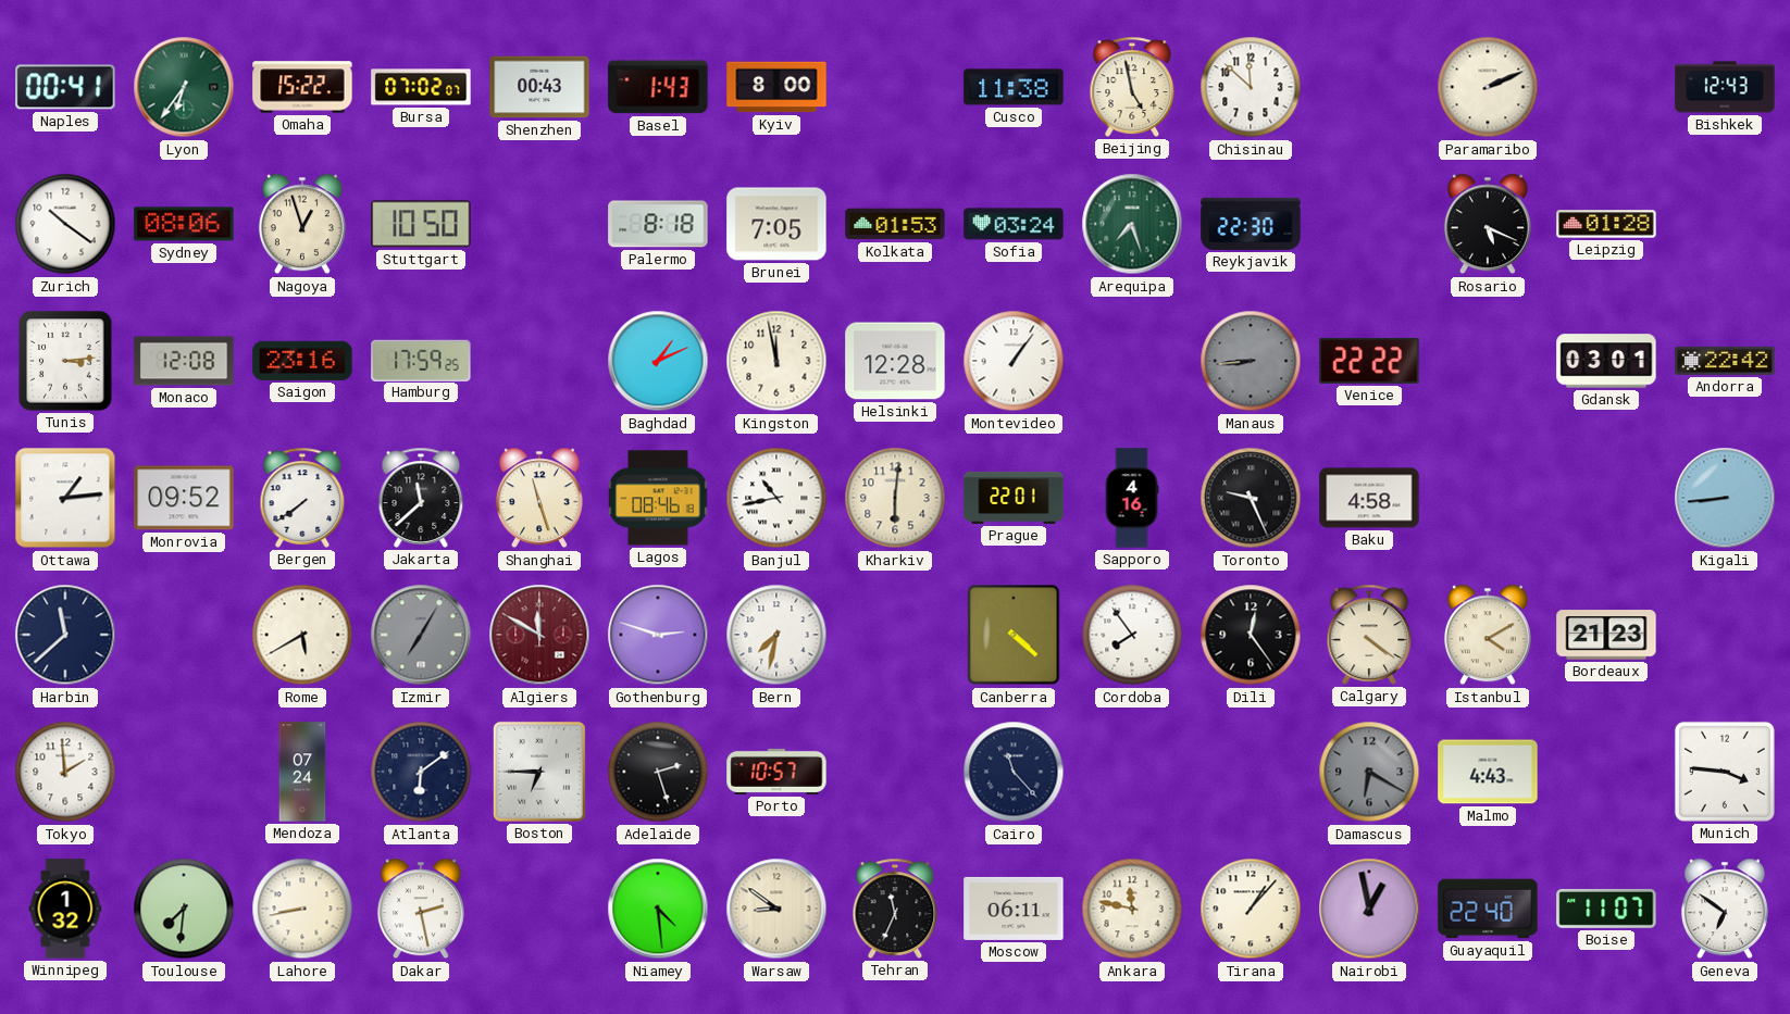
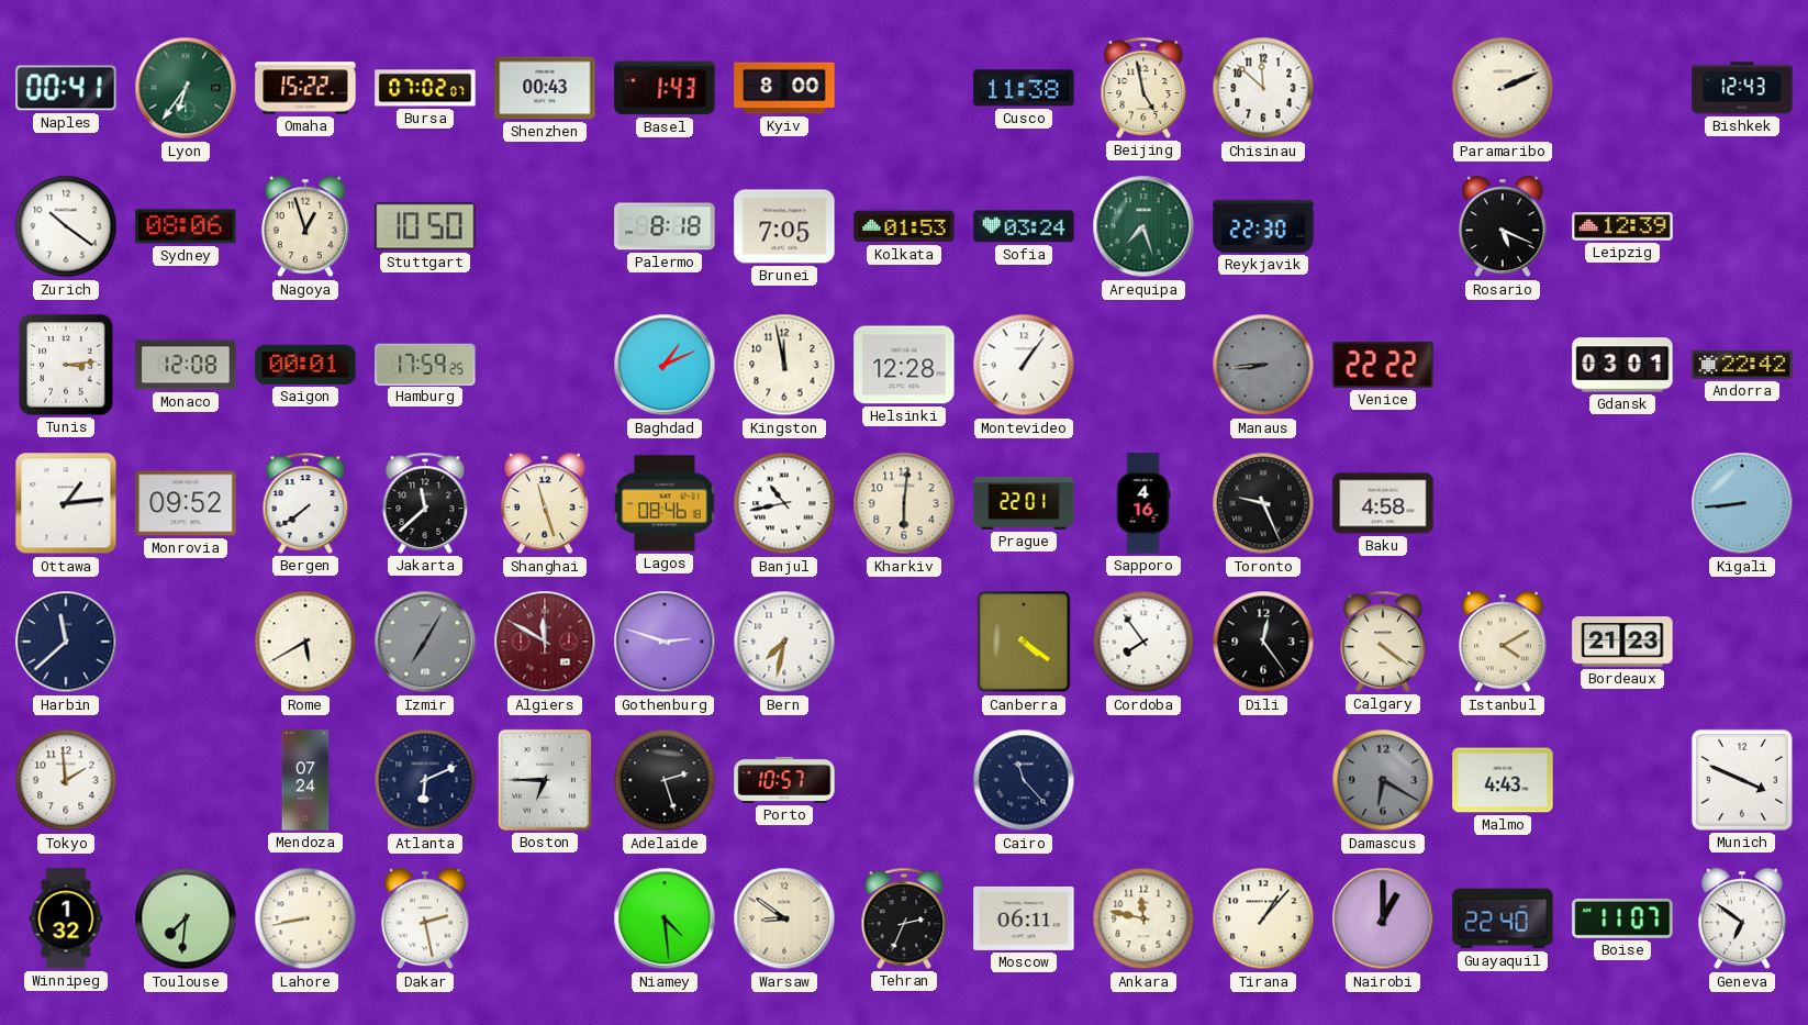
Leipzig: 01:28 -> 12:39 (1622, 226)
Saigon: 23:16 -> 00:01 (305, 365)
Canberra: 4:22 -> 4:21 (1024, 642)
Atlanta: 6:09 -> 6:11 (425, 780)
Munich: 3:46 -> 3:49 (1742, 780)
Tehran: 11:34 -> 2:34 (904, 918)
Nairobi: 12:58 -> 1:00 (1383, 918)
